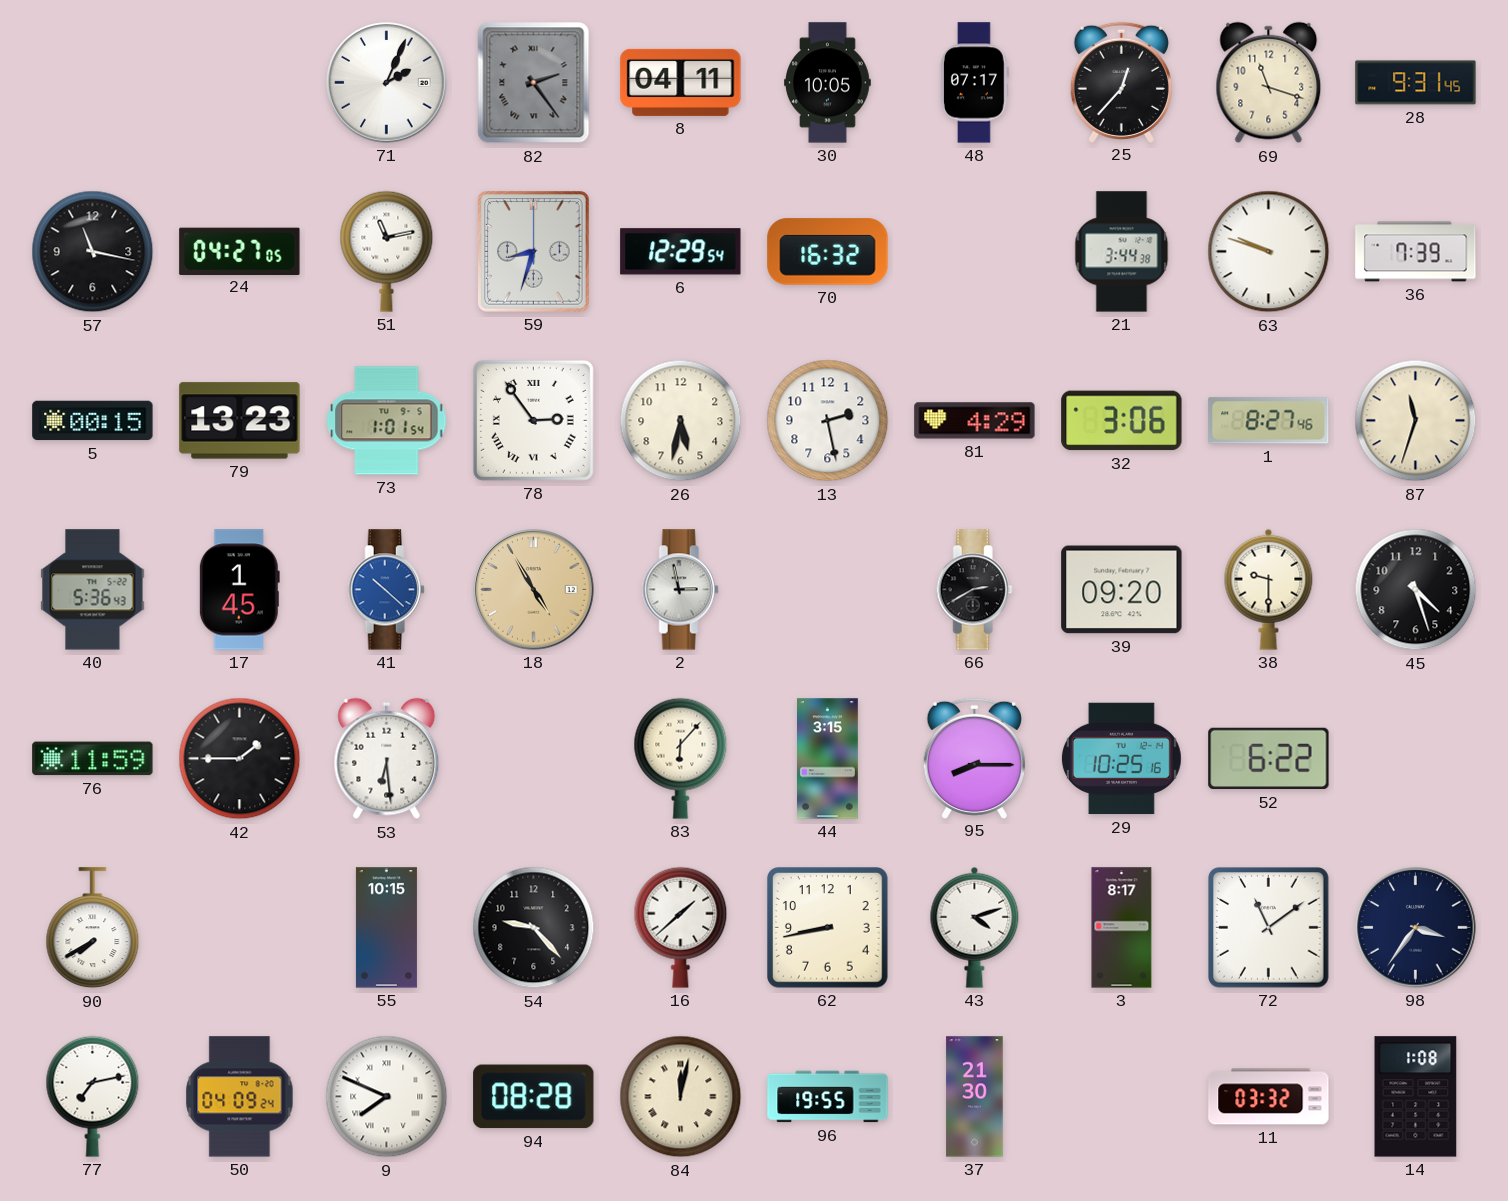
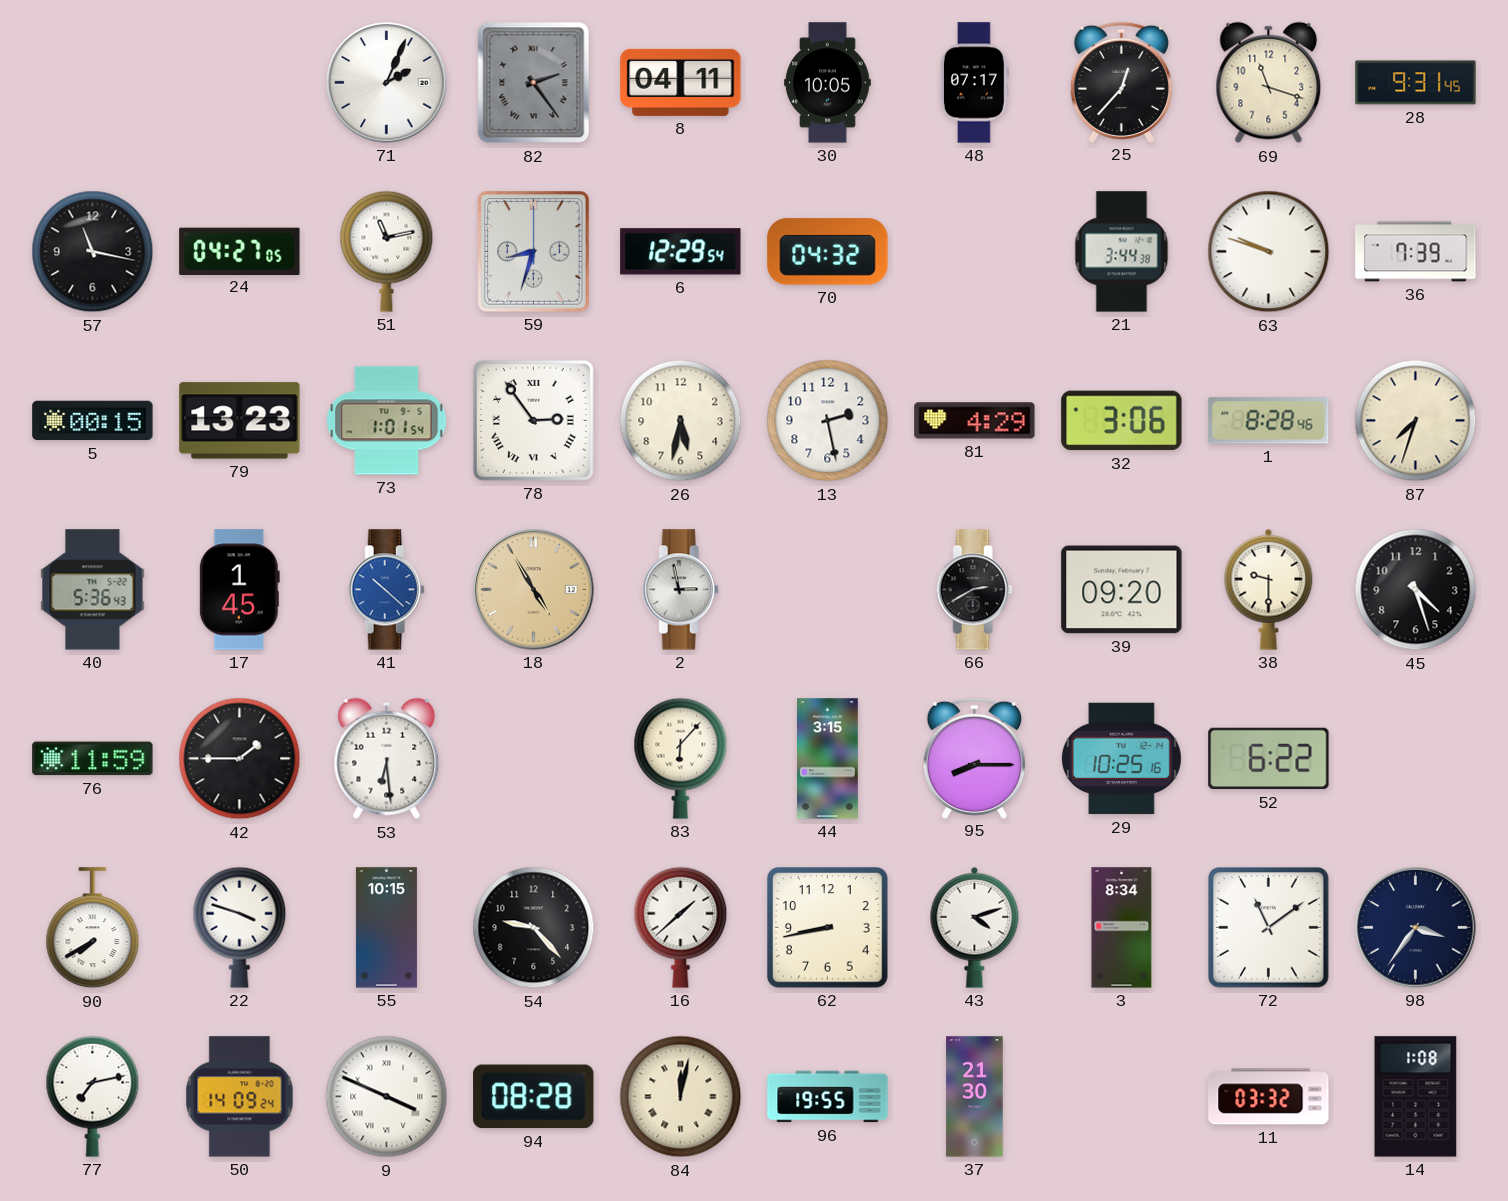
70: 16:32 -> 04:32 (828, 252)
1: 8:27 -> 8:28 (1269, 421)
87: 11:33 -> 7:33 (1416, 421)
22: none -> 3:48 (240, 927)
3: 8:17 -> 8:34 (1122, 928)
50: 04:09 -> 14:09 (240, 1097)
9: 7:49 -> 3:49 (387, 1097)
